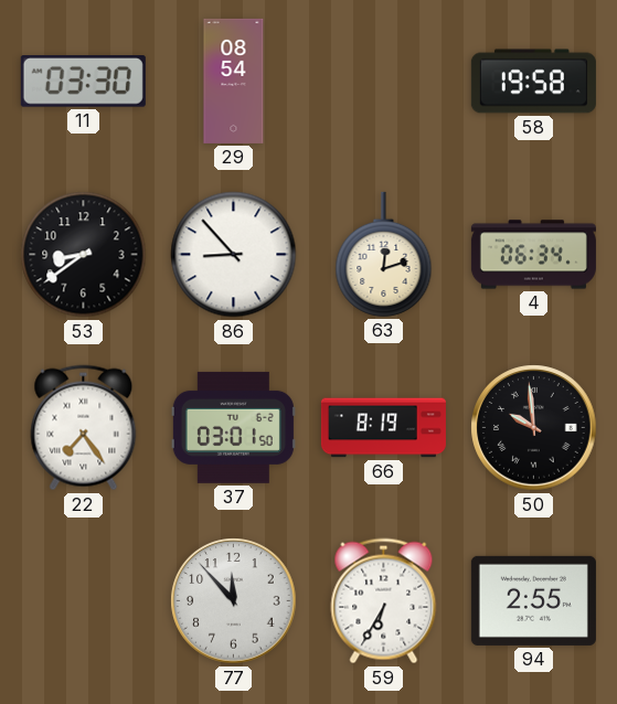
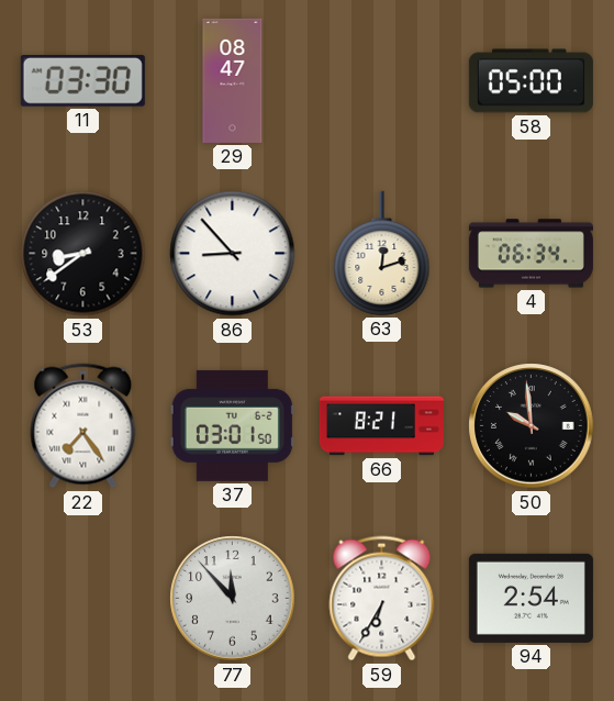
29: 08:54 -> 08:47 (233, 80)
58: 19:58 -> 05:00 (531, 81)
66: 8:19 -> 8:21 (381, 426)
94: 2:55 -> 2:54 (531, 598)
